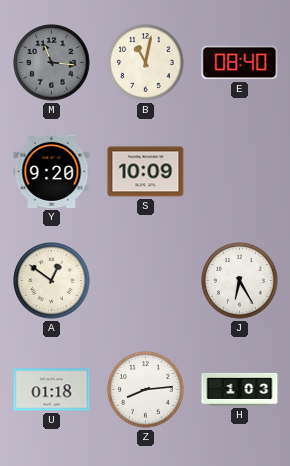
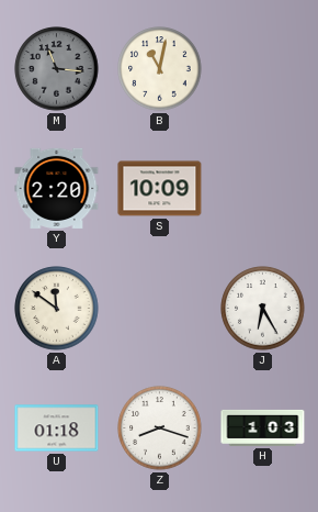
E: 08:40 -> none (240, 63)
Y: 9:20 -> 2:20 (57, 188)
A: 12:51 -> 11:51 (57, 309)
Z: 8:14 -> 8:18 (160, 428)
